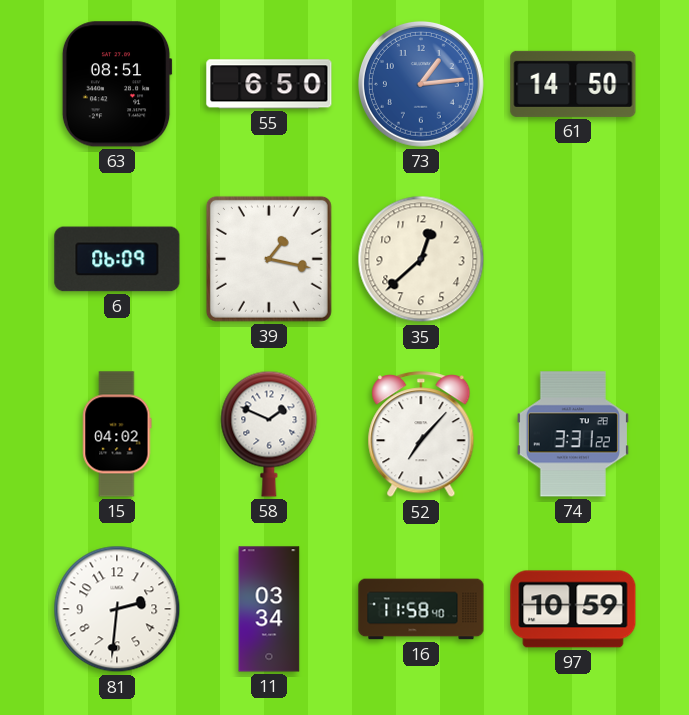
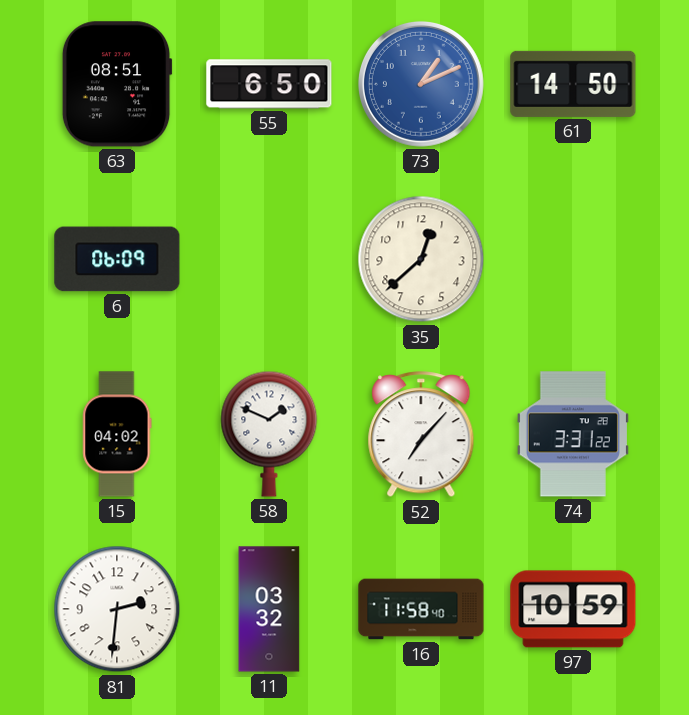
73: 1:14 -> 1:11 (421, 84)
39: 1:17 -> none (269, 259)
11: 03:34 -> 03:32 (269, 609)
